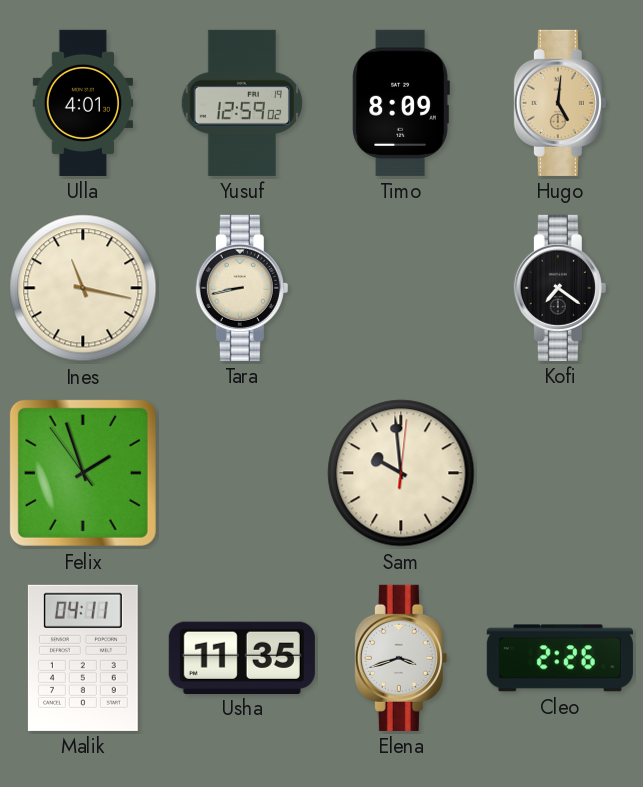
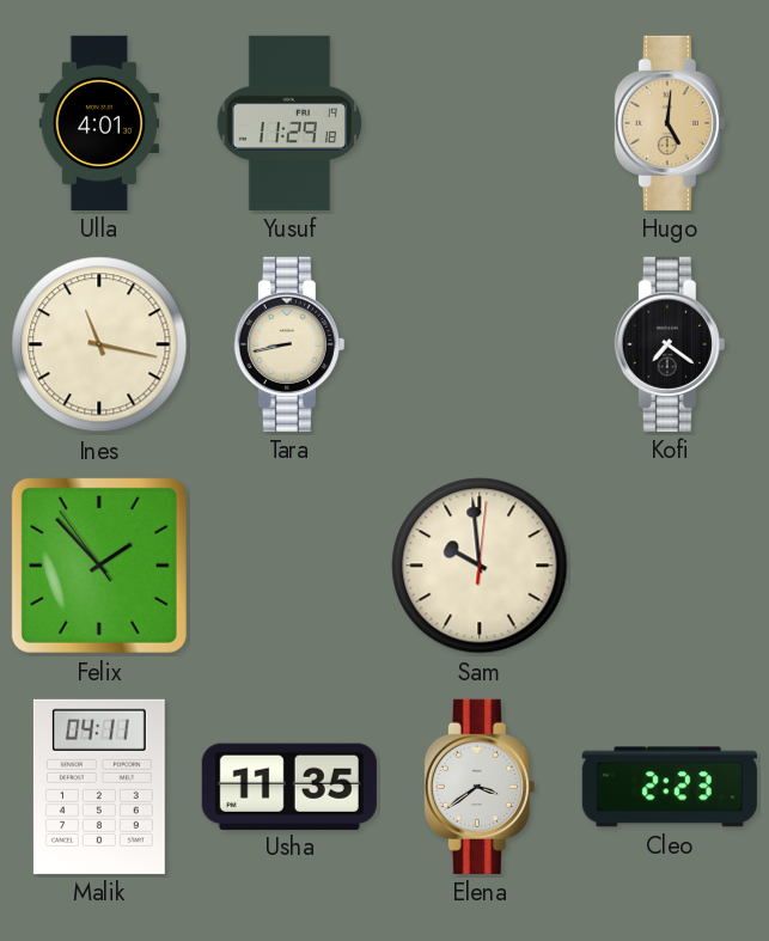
Yusuf: 12:59 -> 11:29 (288, 123)
Timo: 8:09 -> none (401, 103)
Felix: 1:56 -> 1:52 (99, 566)
Elena: 3:42 -> 3:39 (480, 787)
Cleo: 2:26 -> 2:23 (670, 787)
